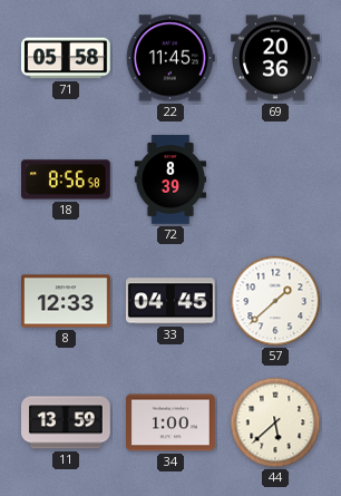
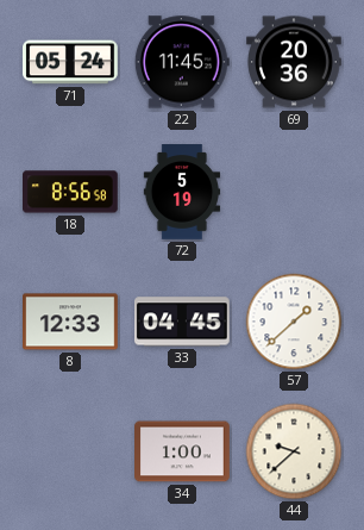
71: 05:58 -> 05:24 (70, 62)
72: 8:39 -> 5:19 (182, 192)
11: 13:59 -> none (67, 422)
44: 5:38 -> 9:38 (294, 451)
